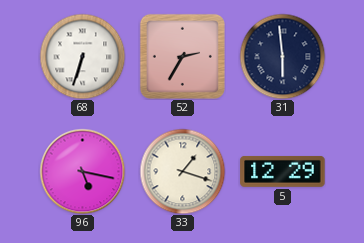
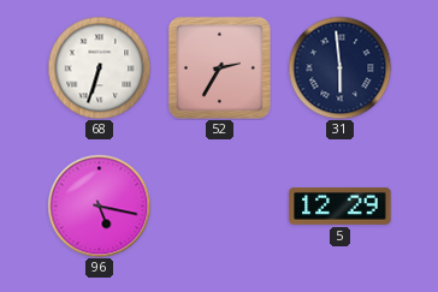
33: 1:18 -> none (182, 171)
